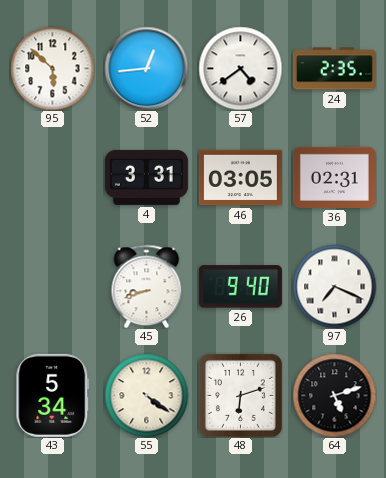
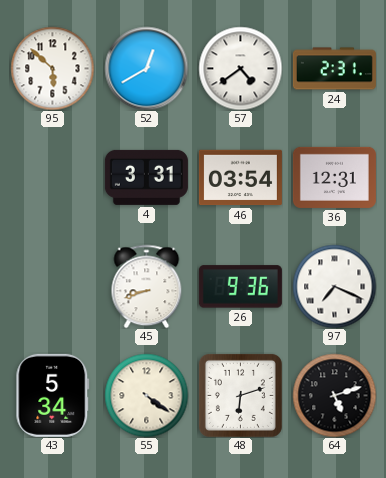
52: 12:44 -> 12:40 (146, 68)
24: 2:35 -> 2:31 (334, 69)
46: 03:05 -> 03:54 (240, 178)
36: 02:31 -> 12:31 (334, 177)
26: 9:40 -> 9:36 (240, 287)
